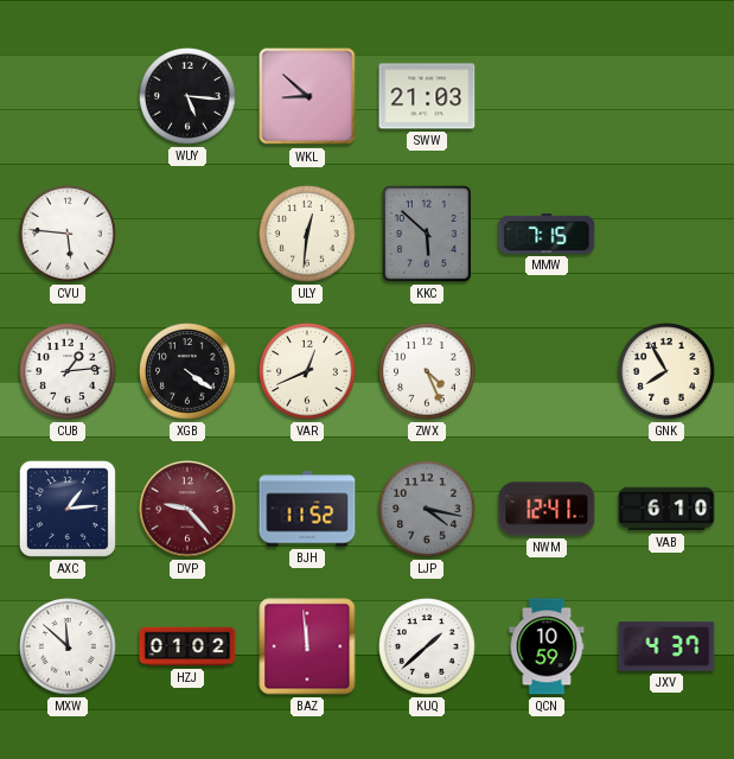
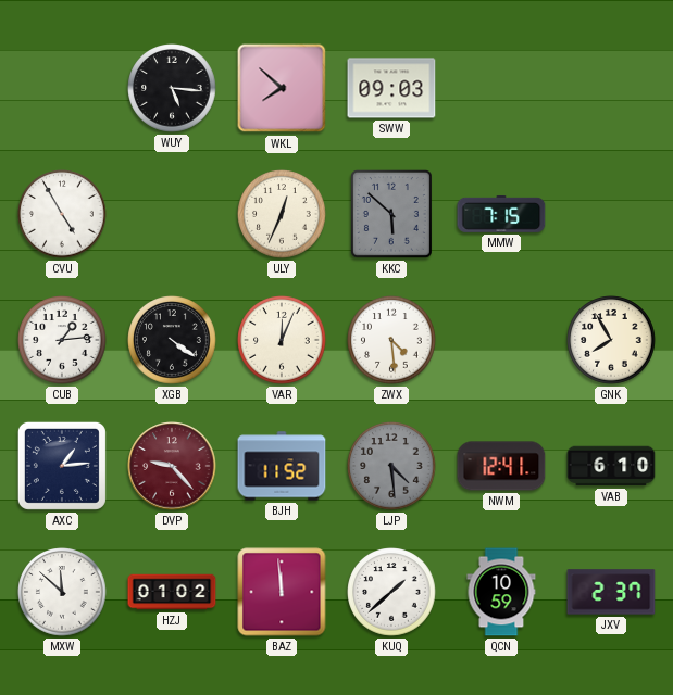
WKL: 8:52 -> 7:52 (282, 88)
SWW: 21:03 -> 09:03 (391, 88)
CVU: 5:46 -> 4:55 (62, 214)
ULY: 12:31 -> 12:34 (282, 214)
VAR: 12:41 -> 12:04 (282, 340)
ZWX: 4:26 -> 4:29 (391, 340)
LJP: 4:17 -> 4:29 (391, 466)
JXV: 4:37 -> 2:37 (611, 592)
